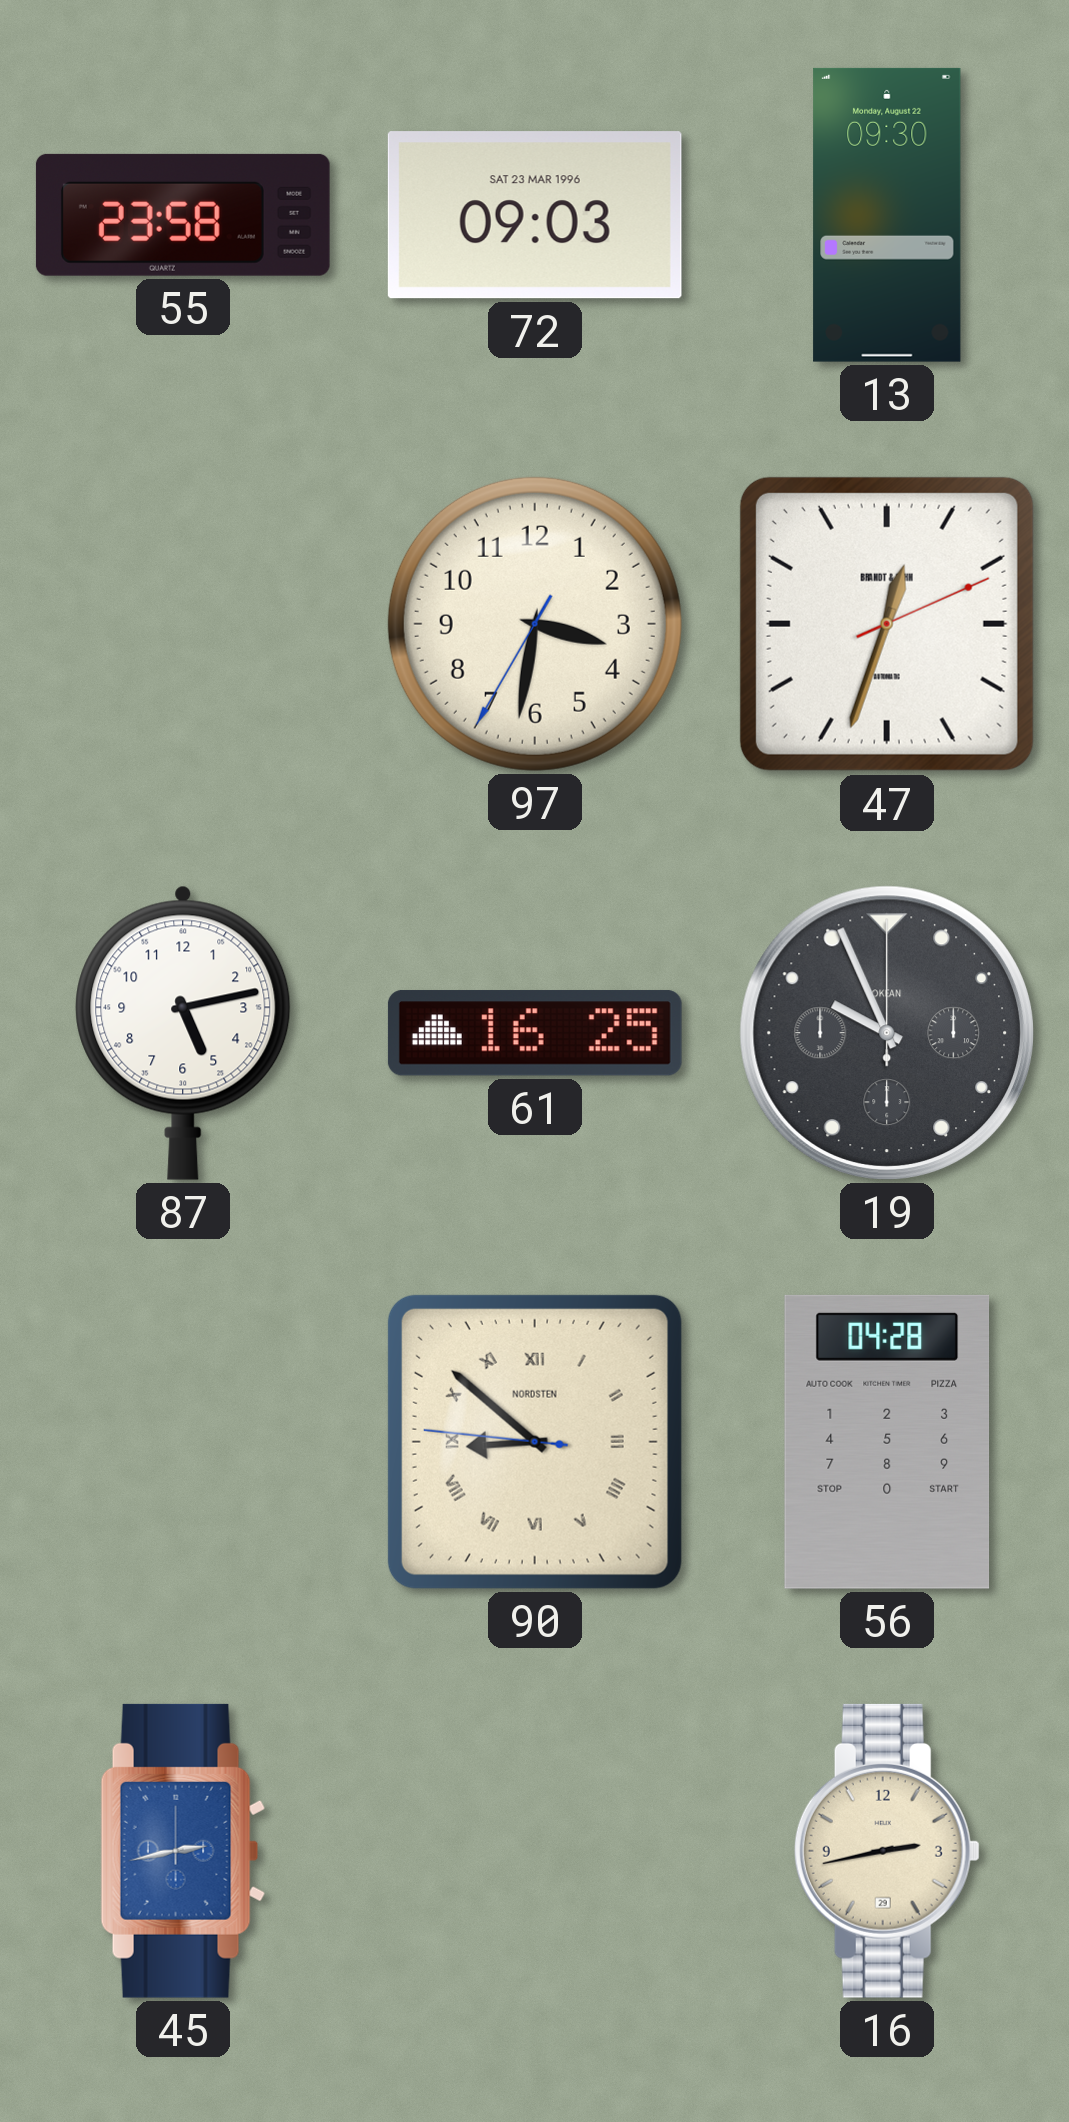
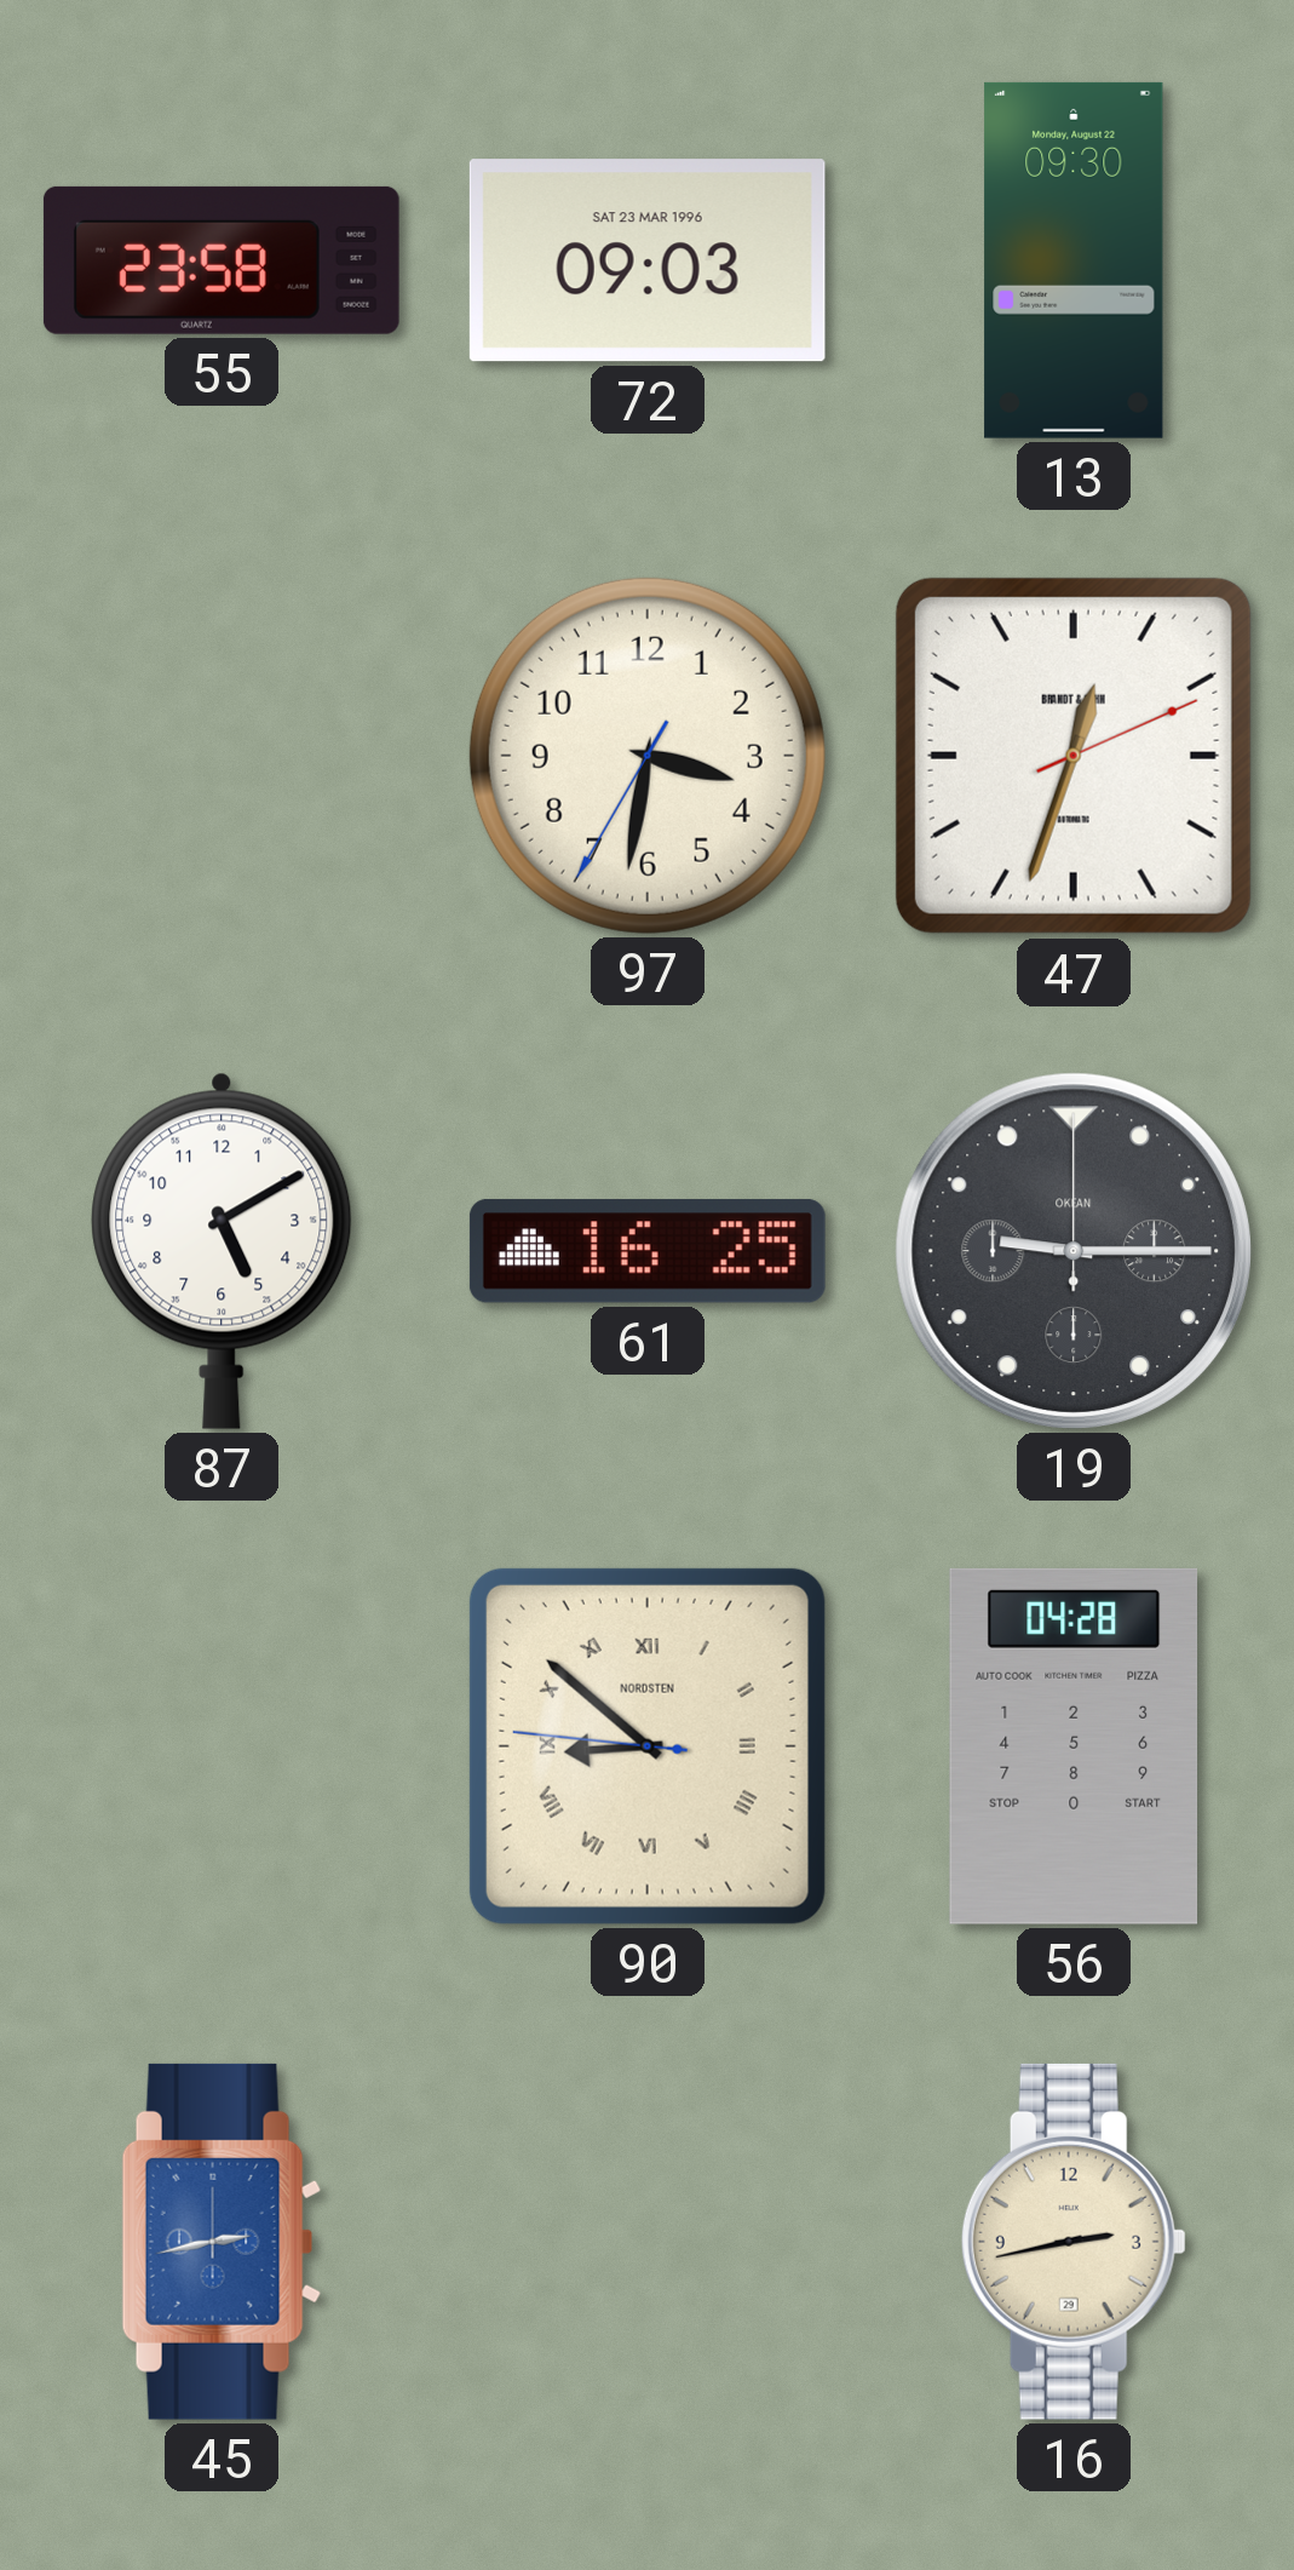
87: 5:13 -> 5:10 (222, 1251)
19: 9:56 -> 9:15 (1074, 1251)
